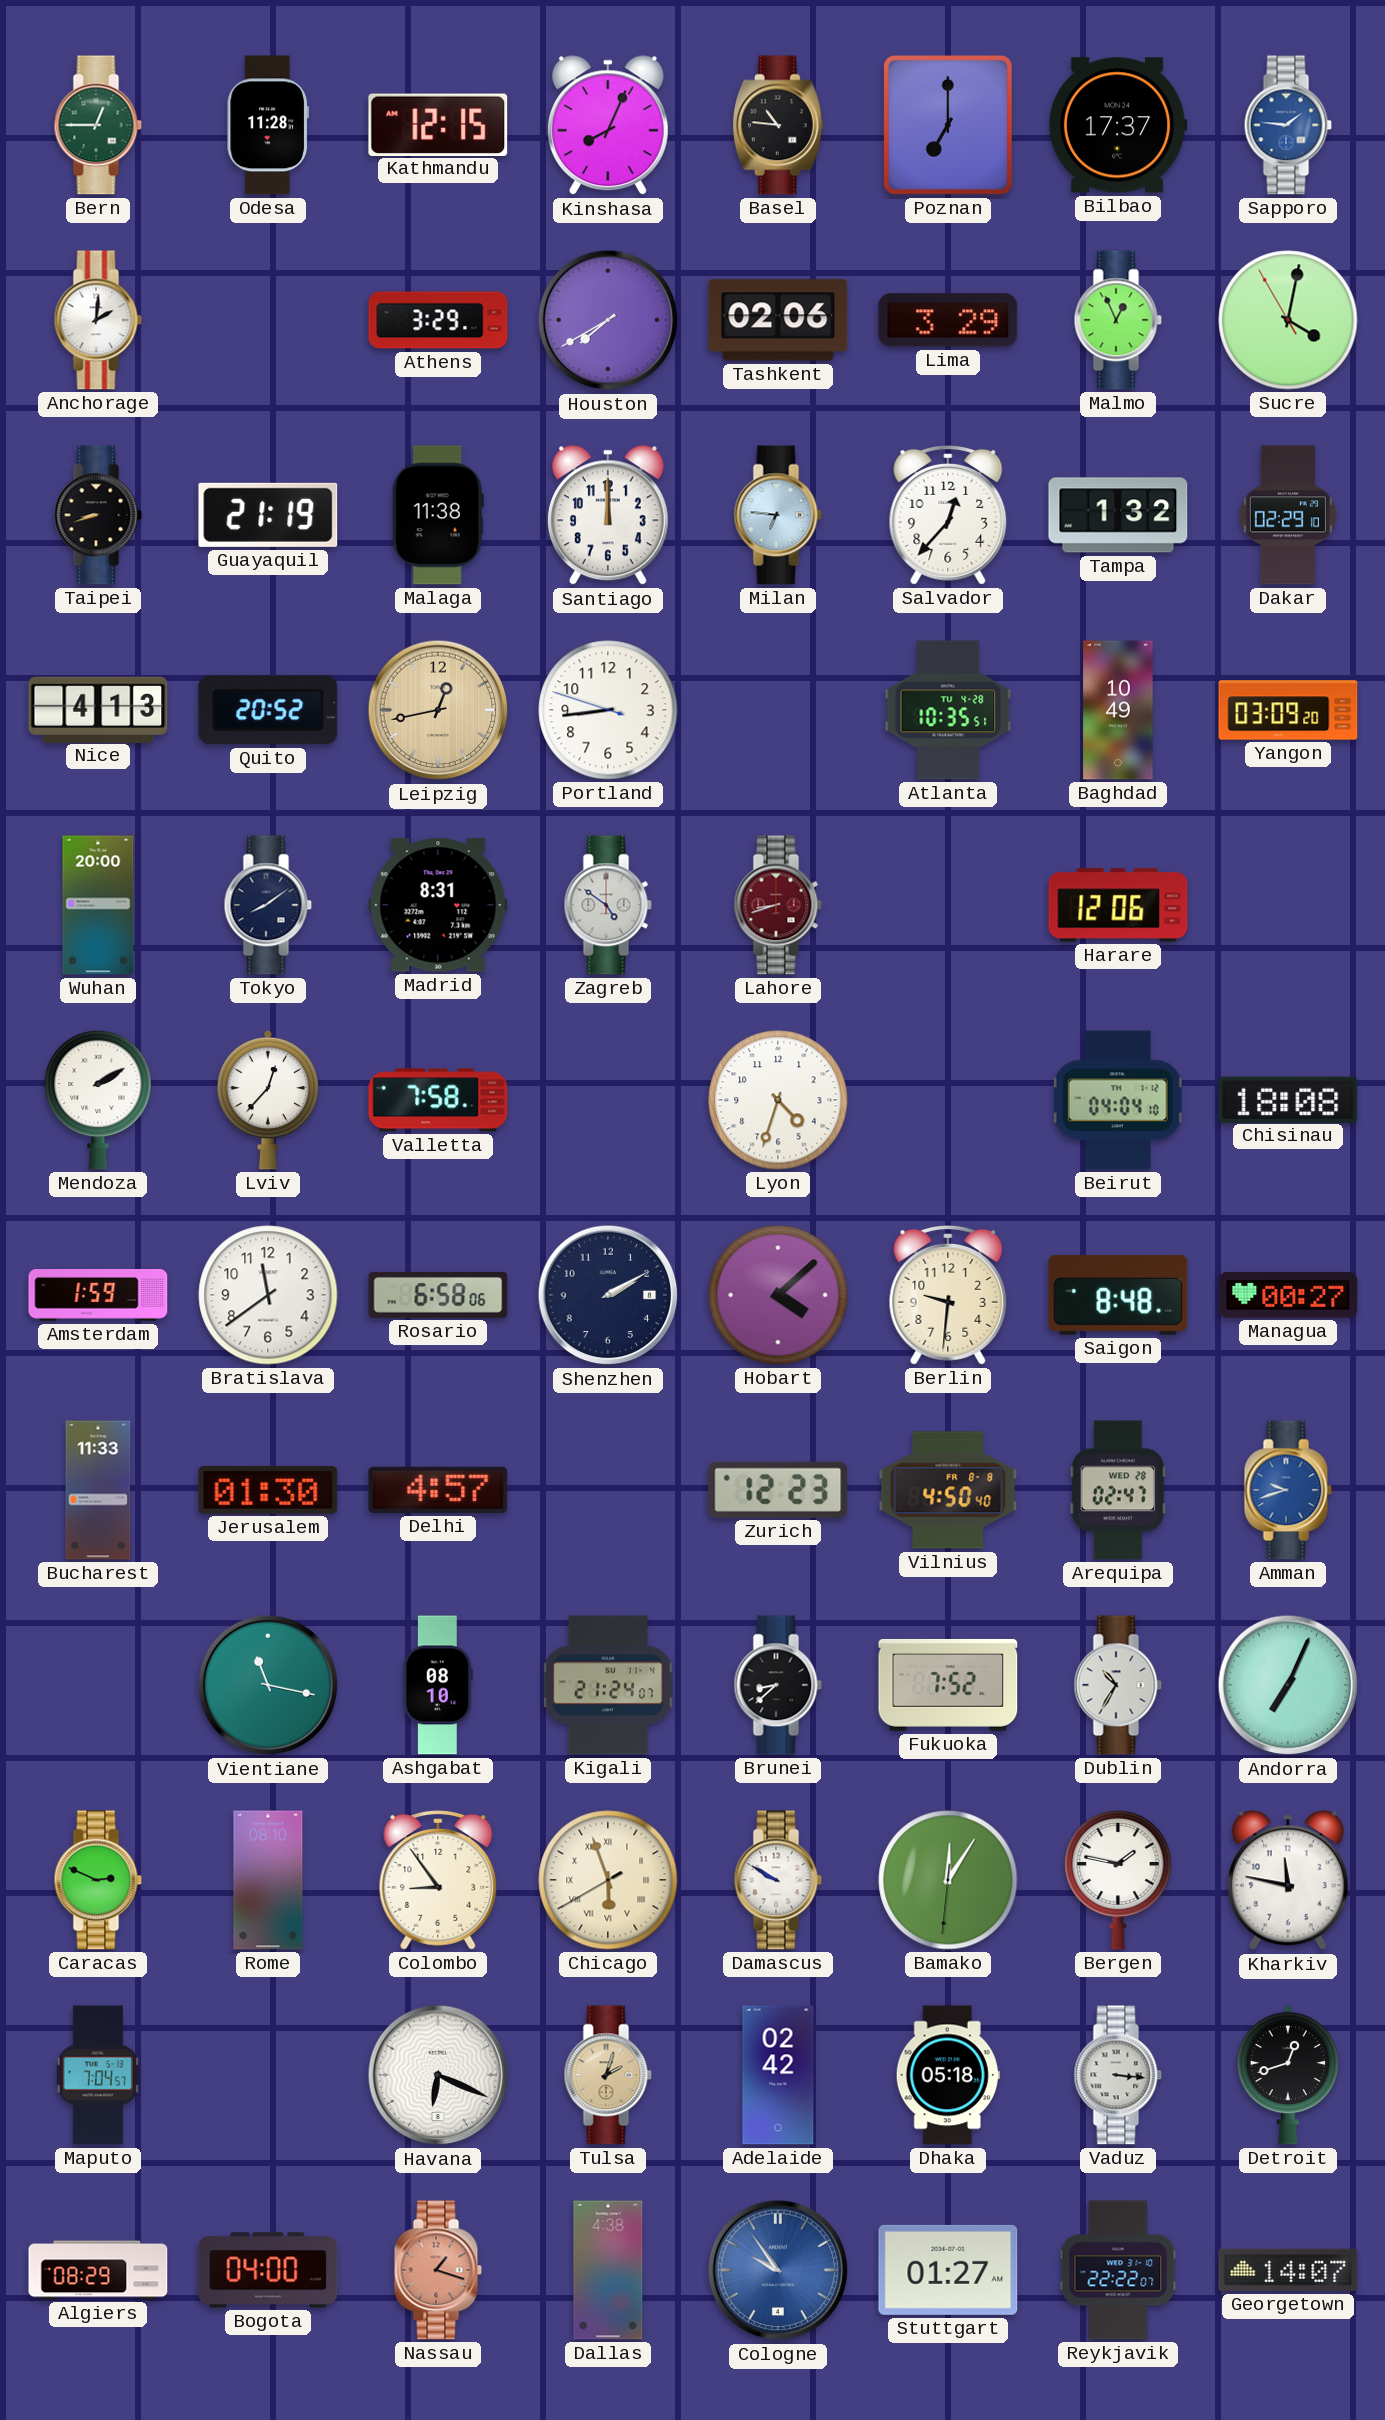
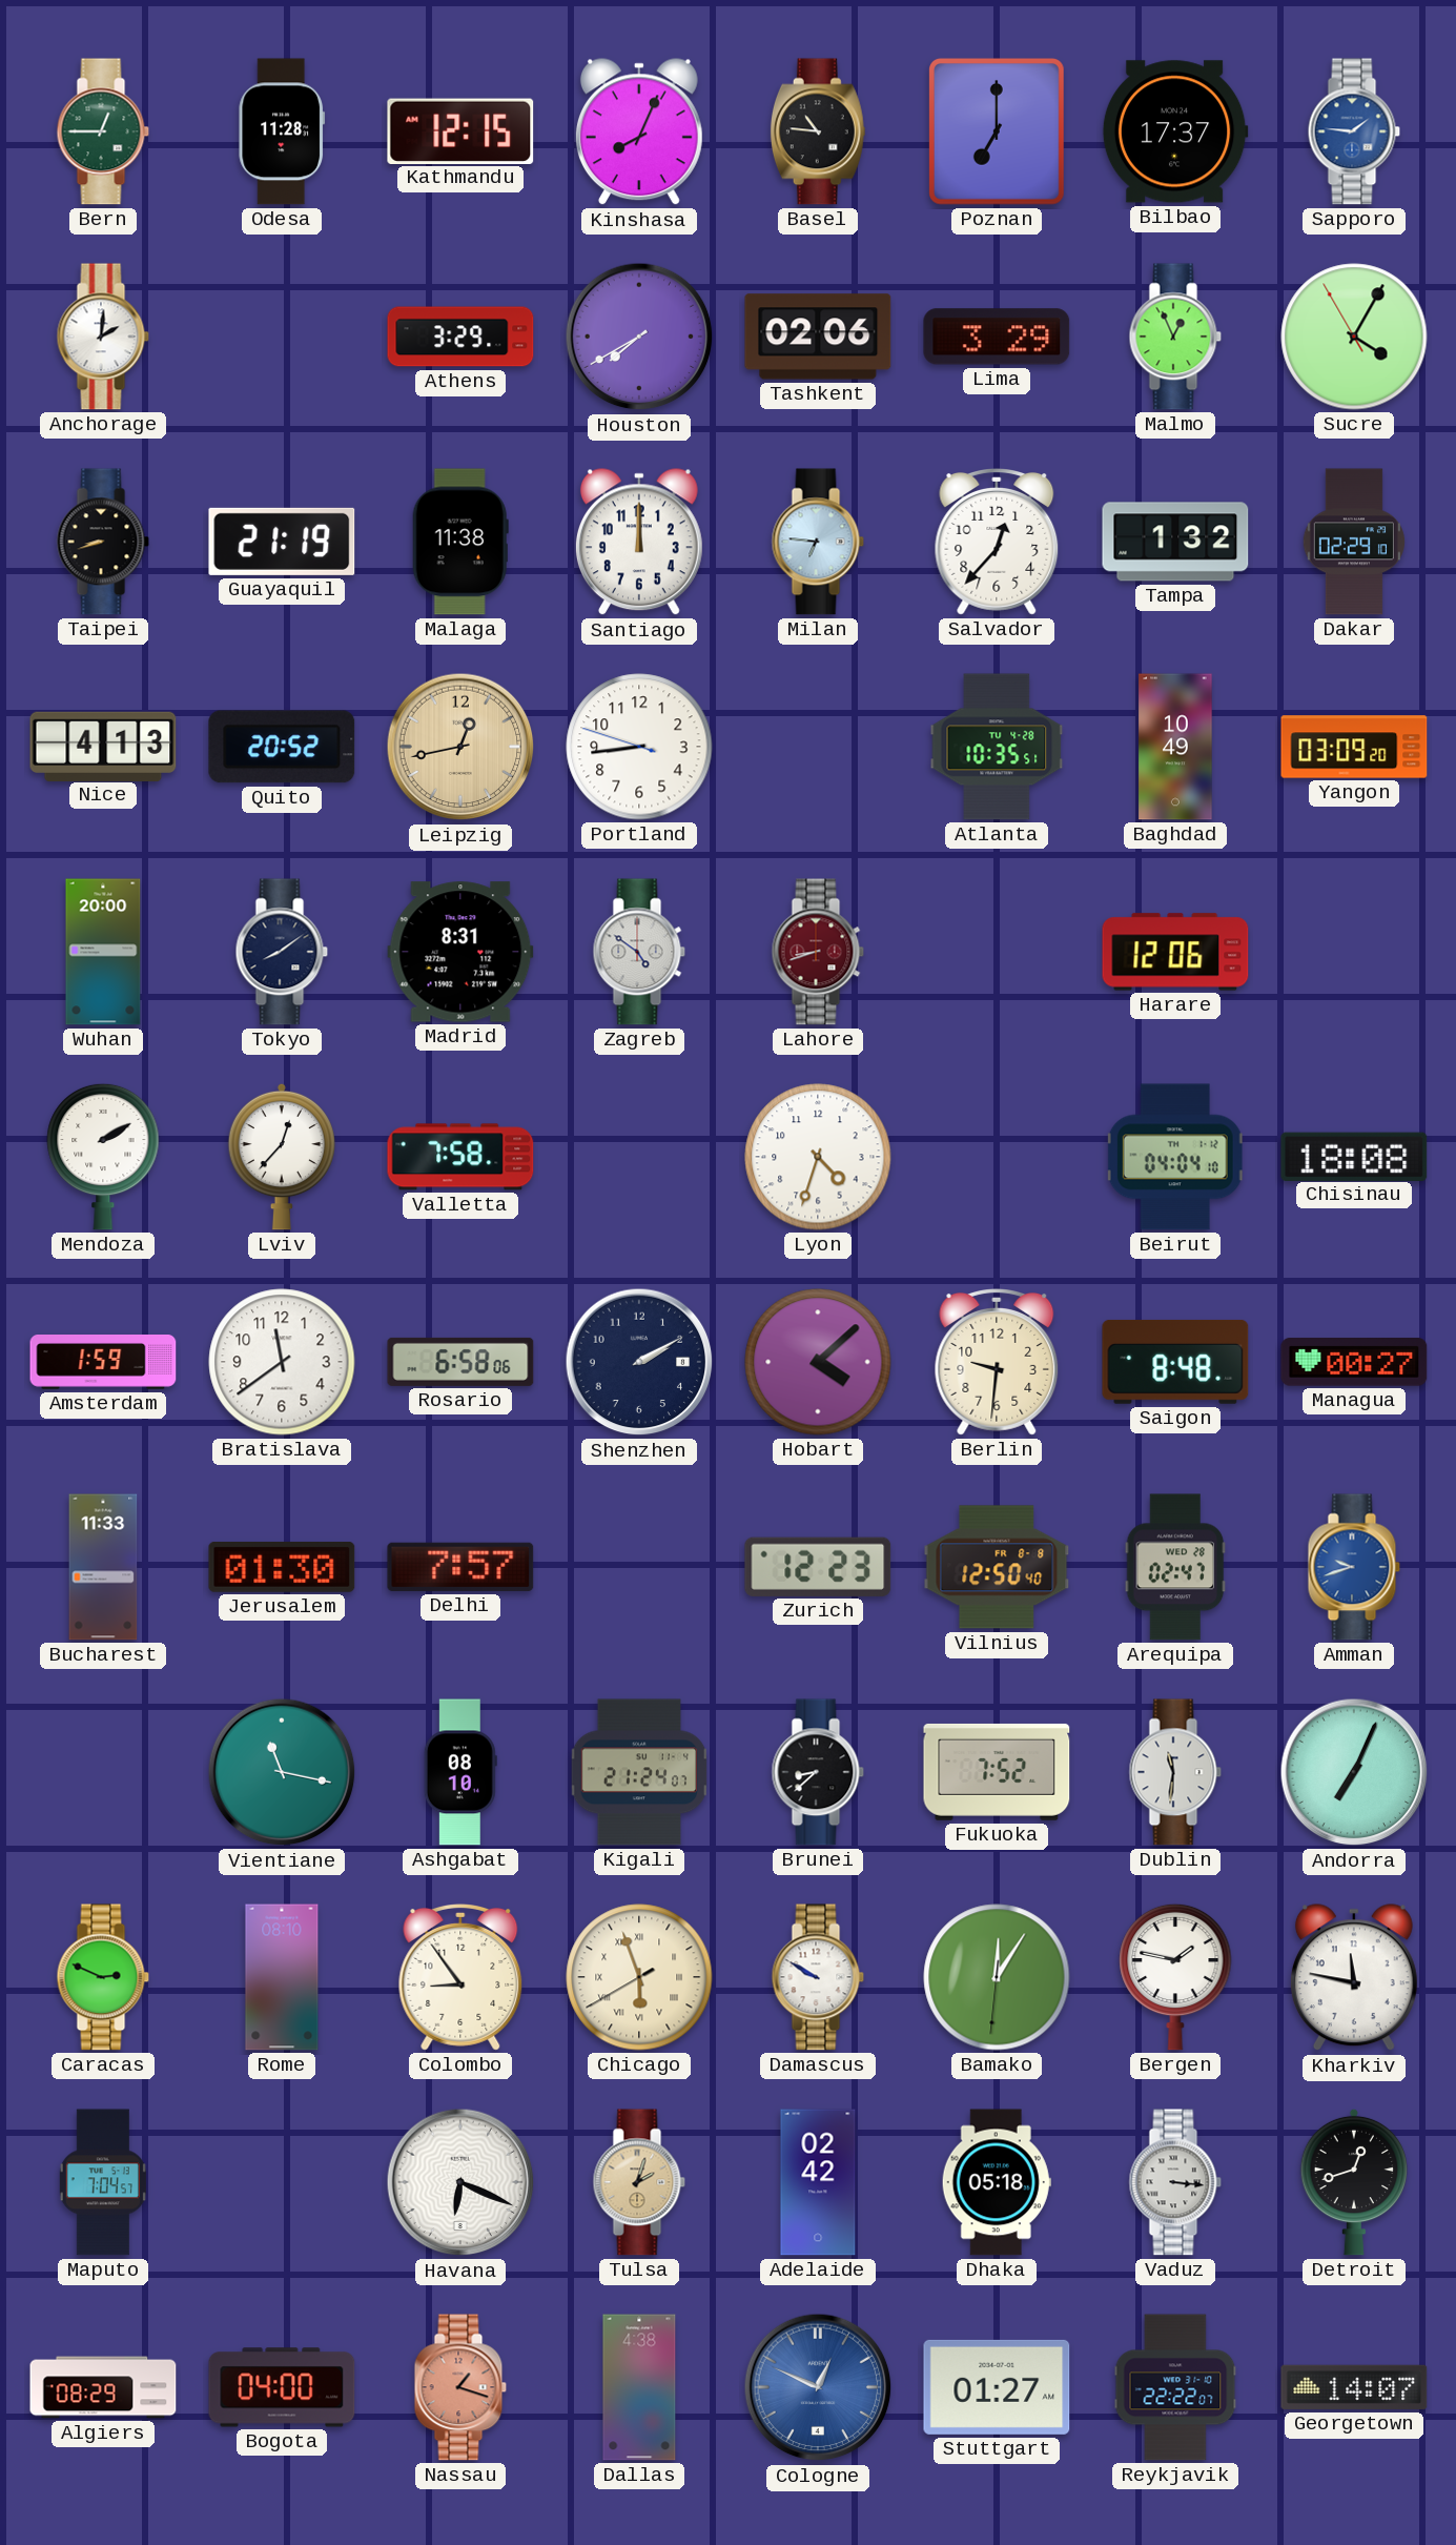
Sucre: 4:01 -> 4:04 (1354, 337)
Delhi: 4:57 -> 7:57 (460, 1567)
Vilnius: 4:50 -> 12:50 (997, 1567)
Dublin: 10:35 -> 11:31 (1175, 1772)
Cologne: 9:54 -> 12:49 (818, 2387)
